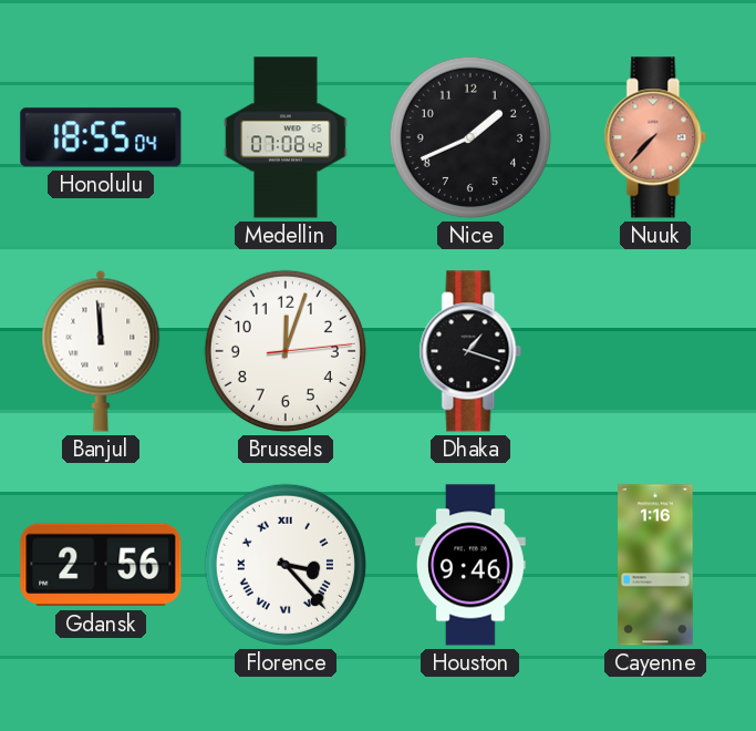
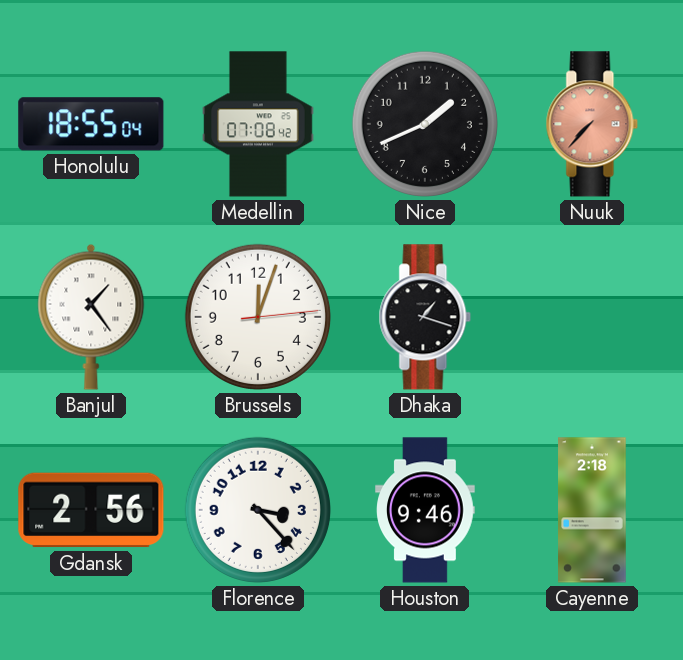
Banjul: 11:59 -> 1:24 (91, 317)
Florence numerals: Roman -> Arabic (258, 510)
Cayenne: 1:16 -> 2:18 (592, 510)
